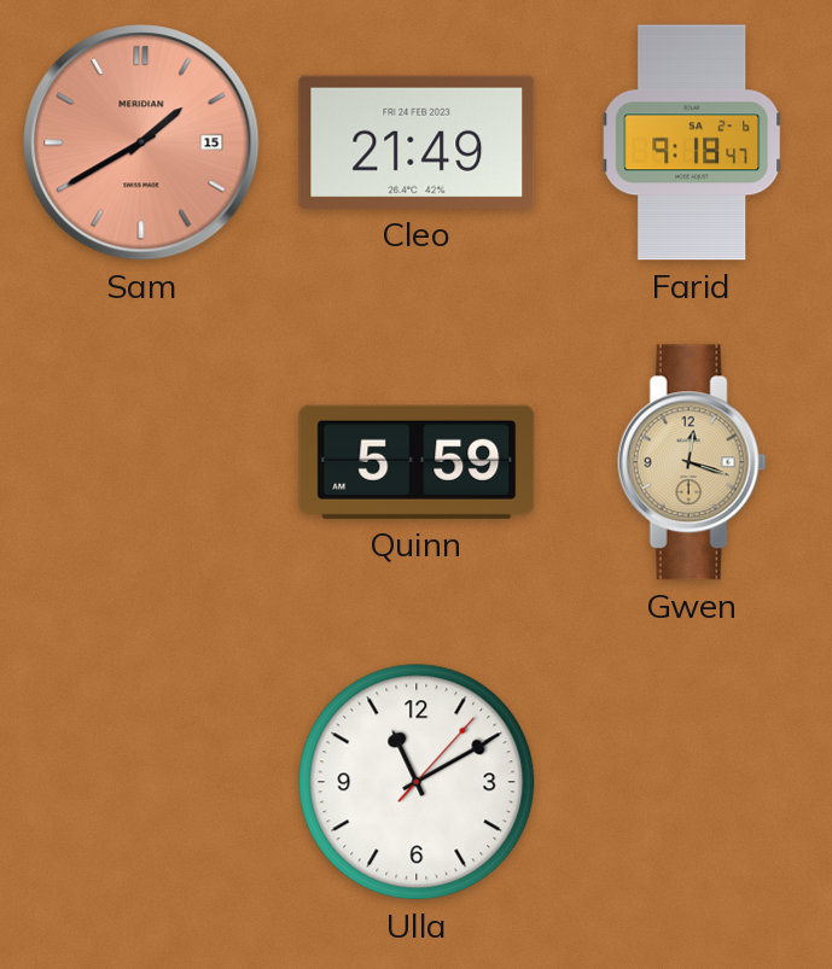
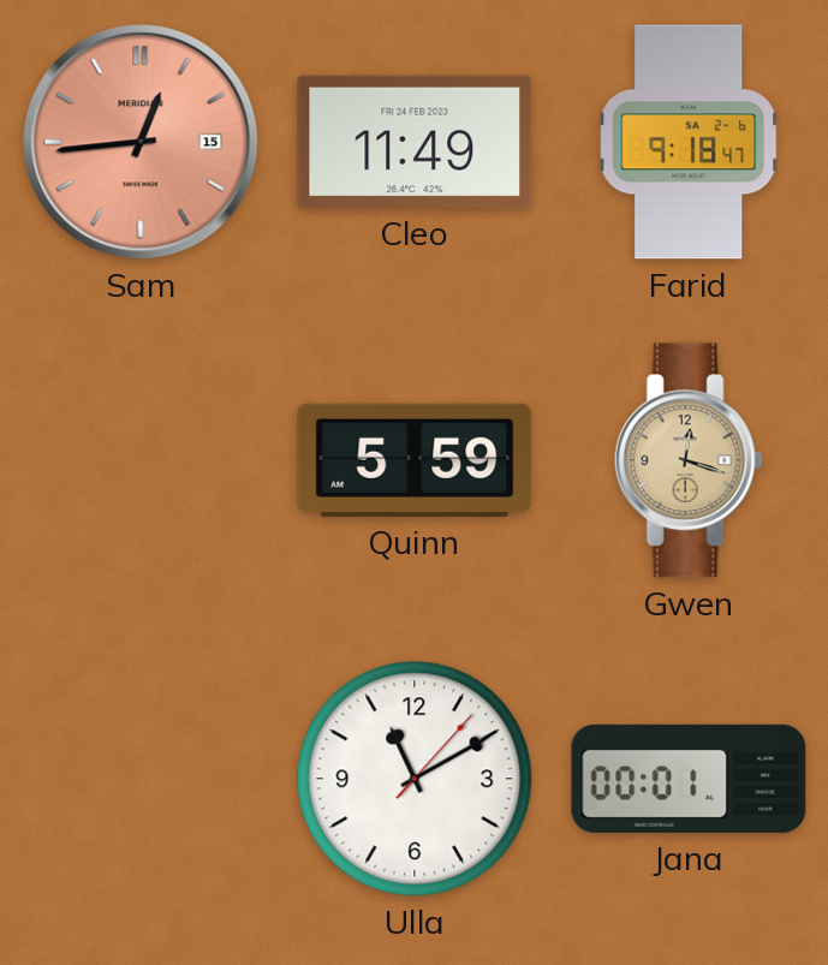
Sam: 1:40 -> 12:44 (141, 142)
Cleo: 21:49 -> 11:49 (415, 142)
Jana: none -> 00:01 (689, 779)
